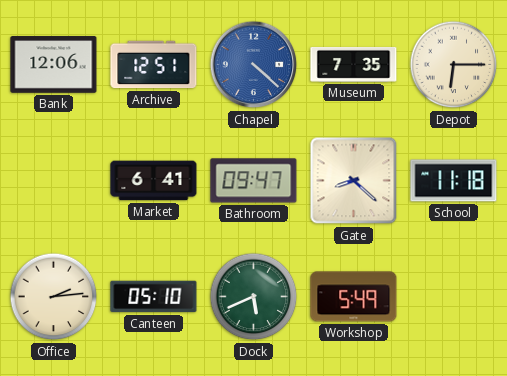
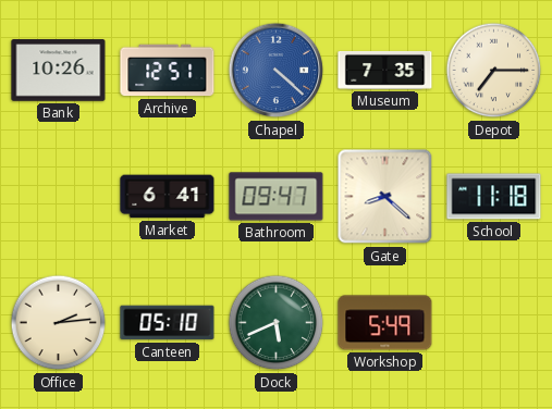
Bank: 12:06 -> 10:26 (59, 71)
Depot: 6:15 -> 7:15 (494, 71)
